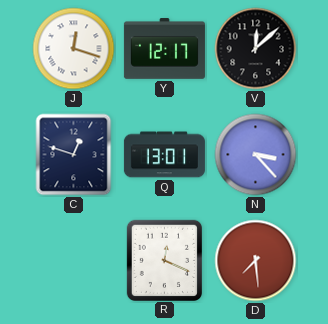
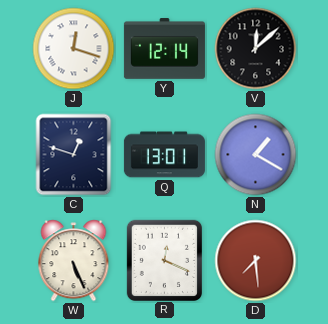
Y: 12:17 -> 12:14 (164, 49)
N: 3:23 -> 1:20 (256, 155)
W: none -> 5:26 (74, 261)
